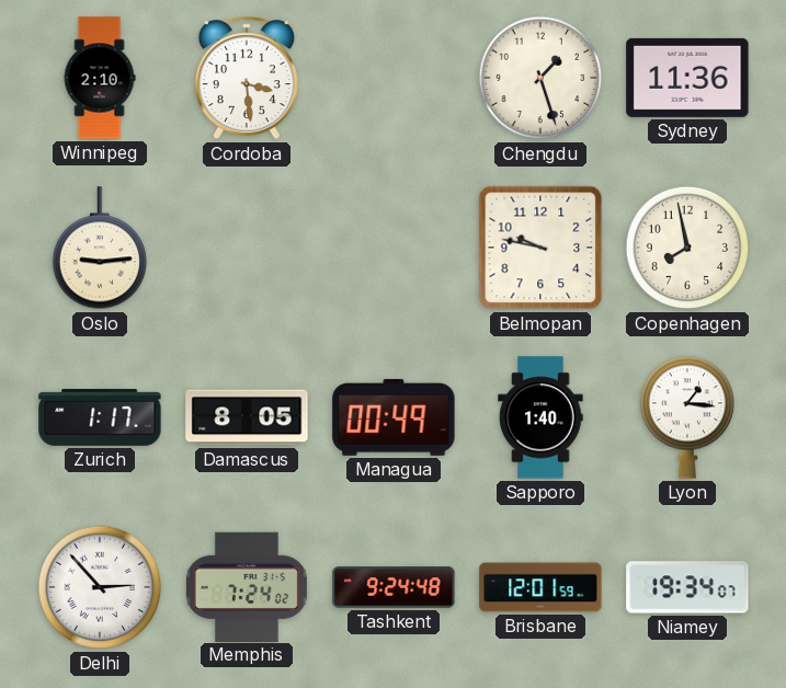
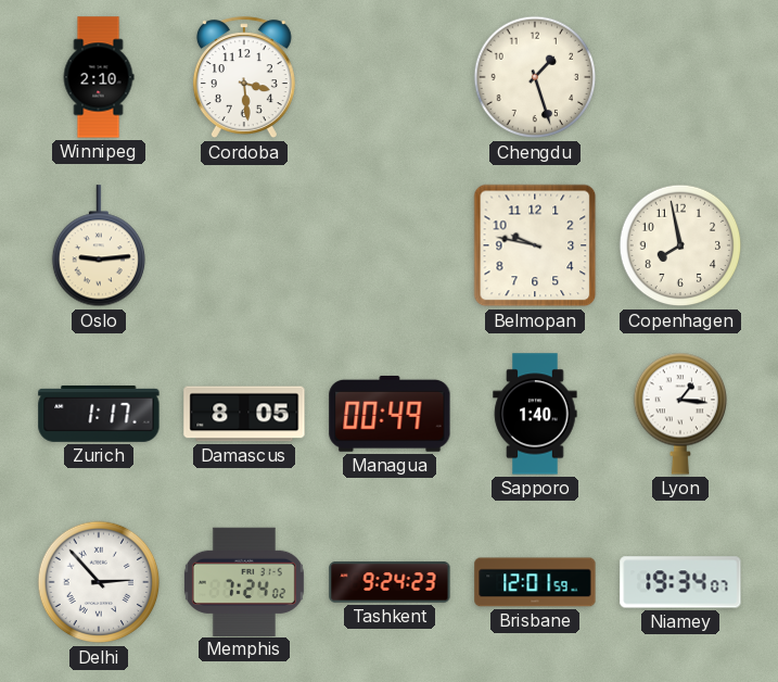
Sydney: 11:36 -> none (687, 78)
Tashkent: 9:24:48 -> 9:24:23 (390, 582)
